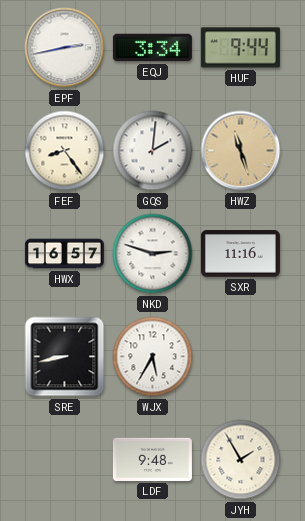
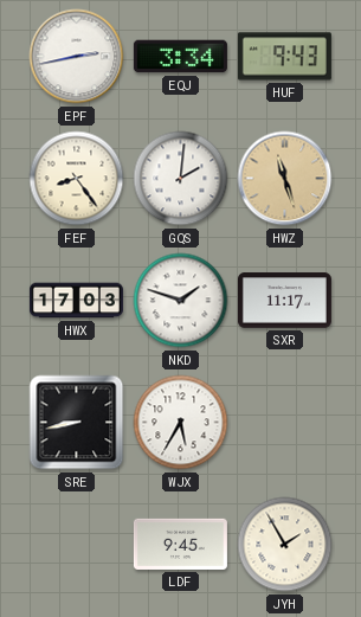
HUF: 9:44 -> 9:43 (284, 57)
HWX: 16:57 -> 17:03 (76, 301)
NKD: 2:48 -> 1:48 (181, 301)
SXR: 11:16 -> 11:17 (284, 301)
LDF: 9:48 -> 9:45 (180, 544)
